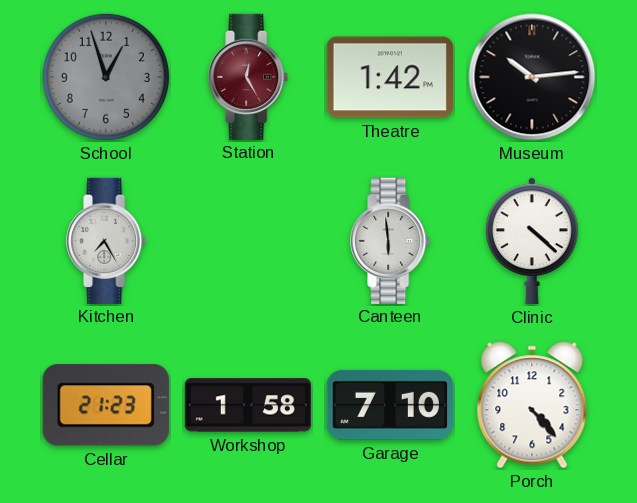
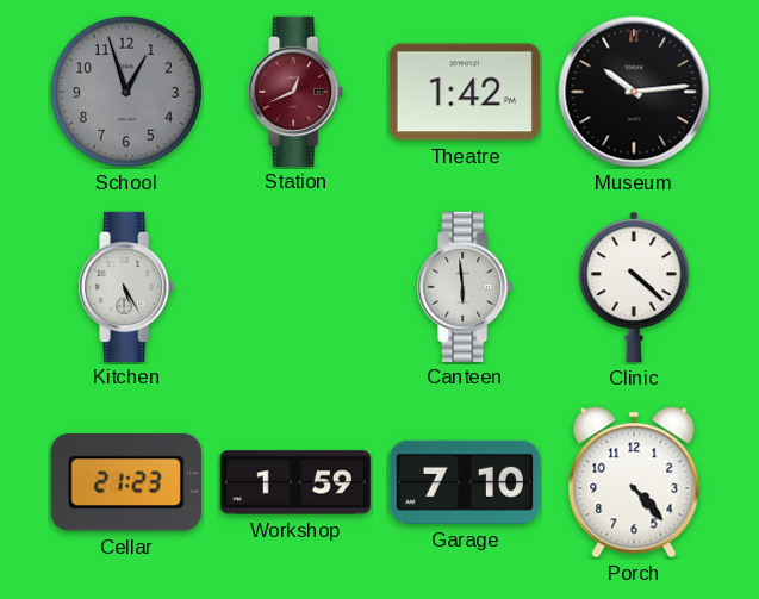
Station: 12:25 -> 12:41 (297, 91)
Kitchen: 7:25 -> 5:25 (127, 286)
Workshop: 1:58 -> 1:59 (294, 482)
